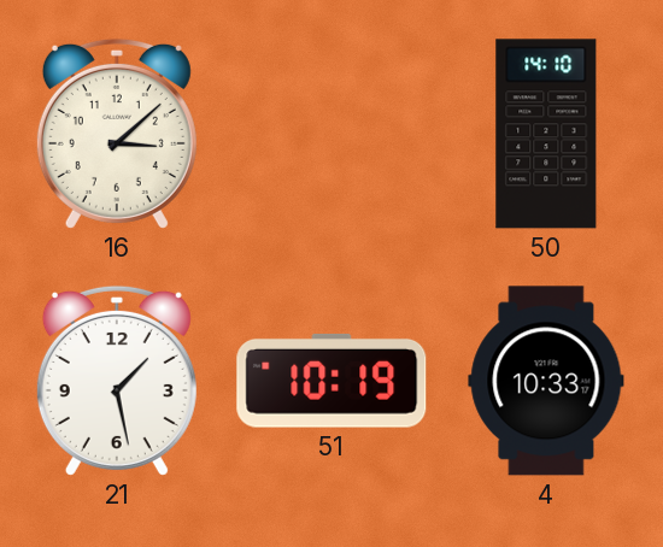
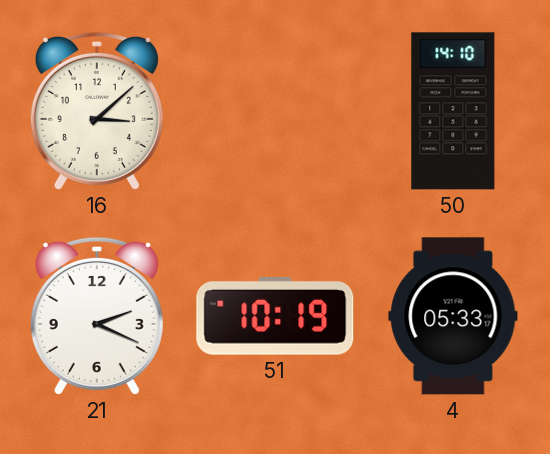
21: 1:28 -> 2:19 (97, 316)
4: 10:33 -> 05:33 (453, 316)
